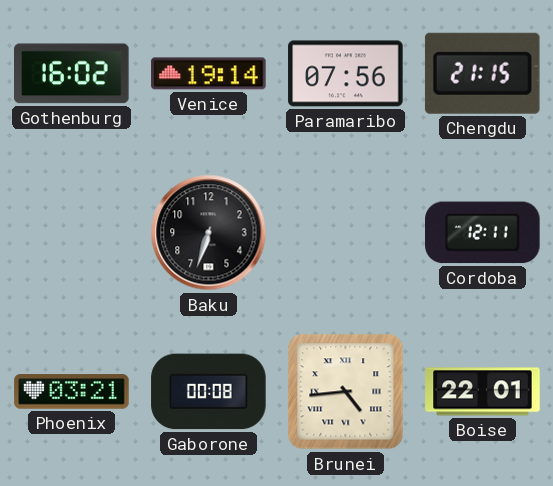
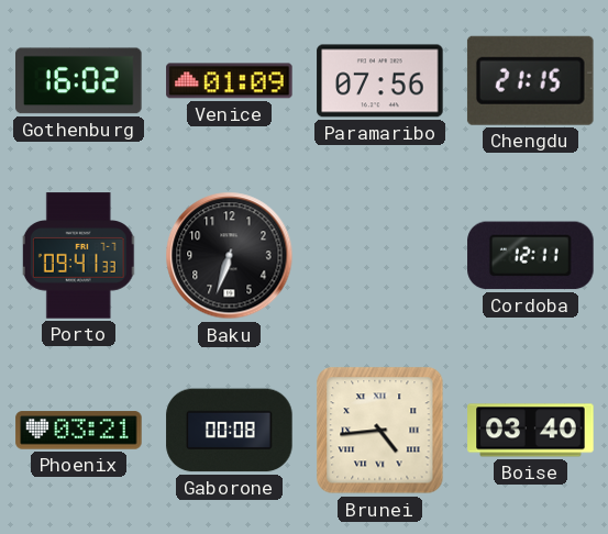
Venice: 19:14 -> 01:09 (230, 81)
Porto: none -> 09:41 (79, 256)
Boise: 22:01 -> 03:40 (531, 431)
